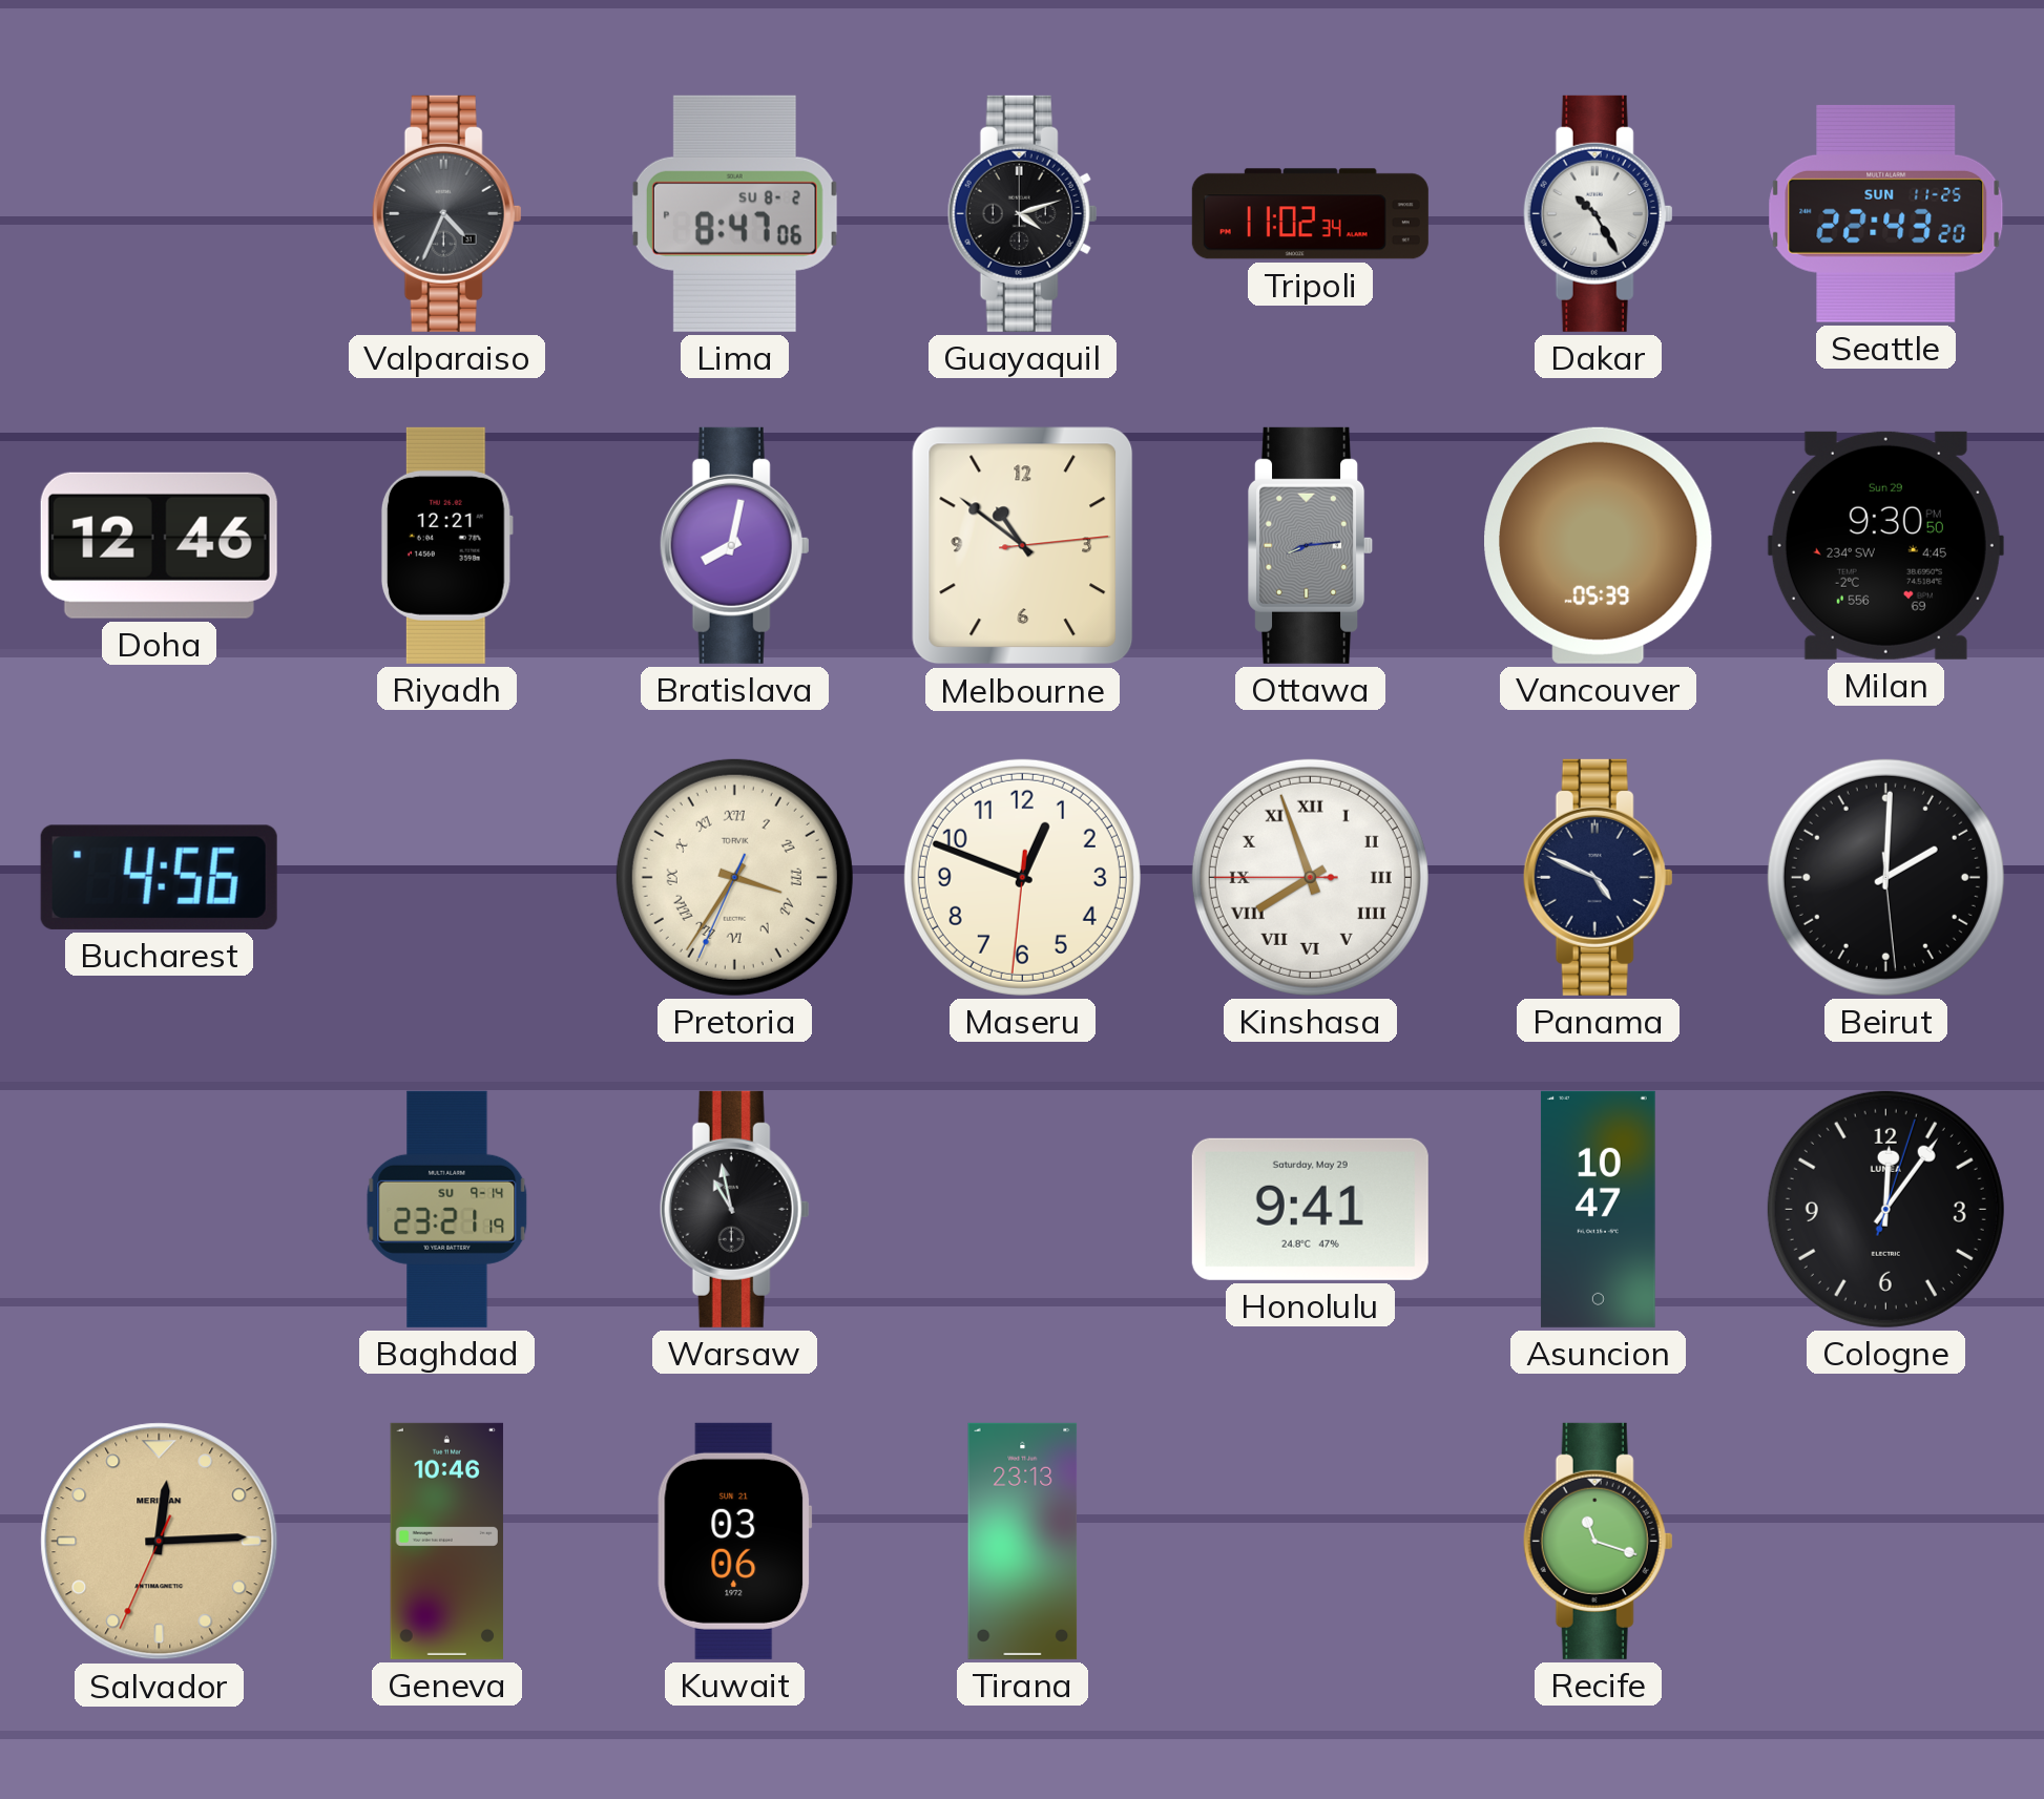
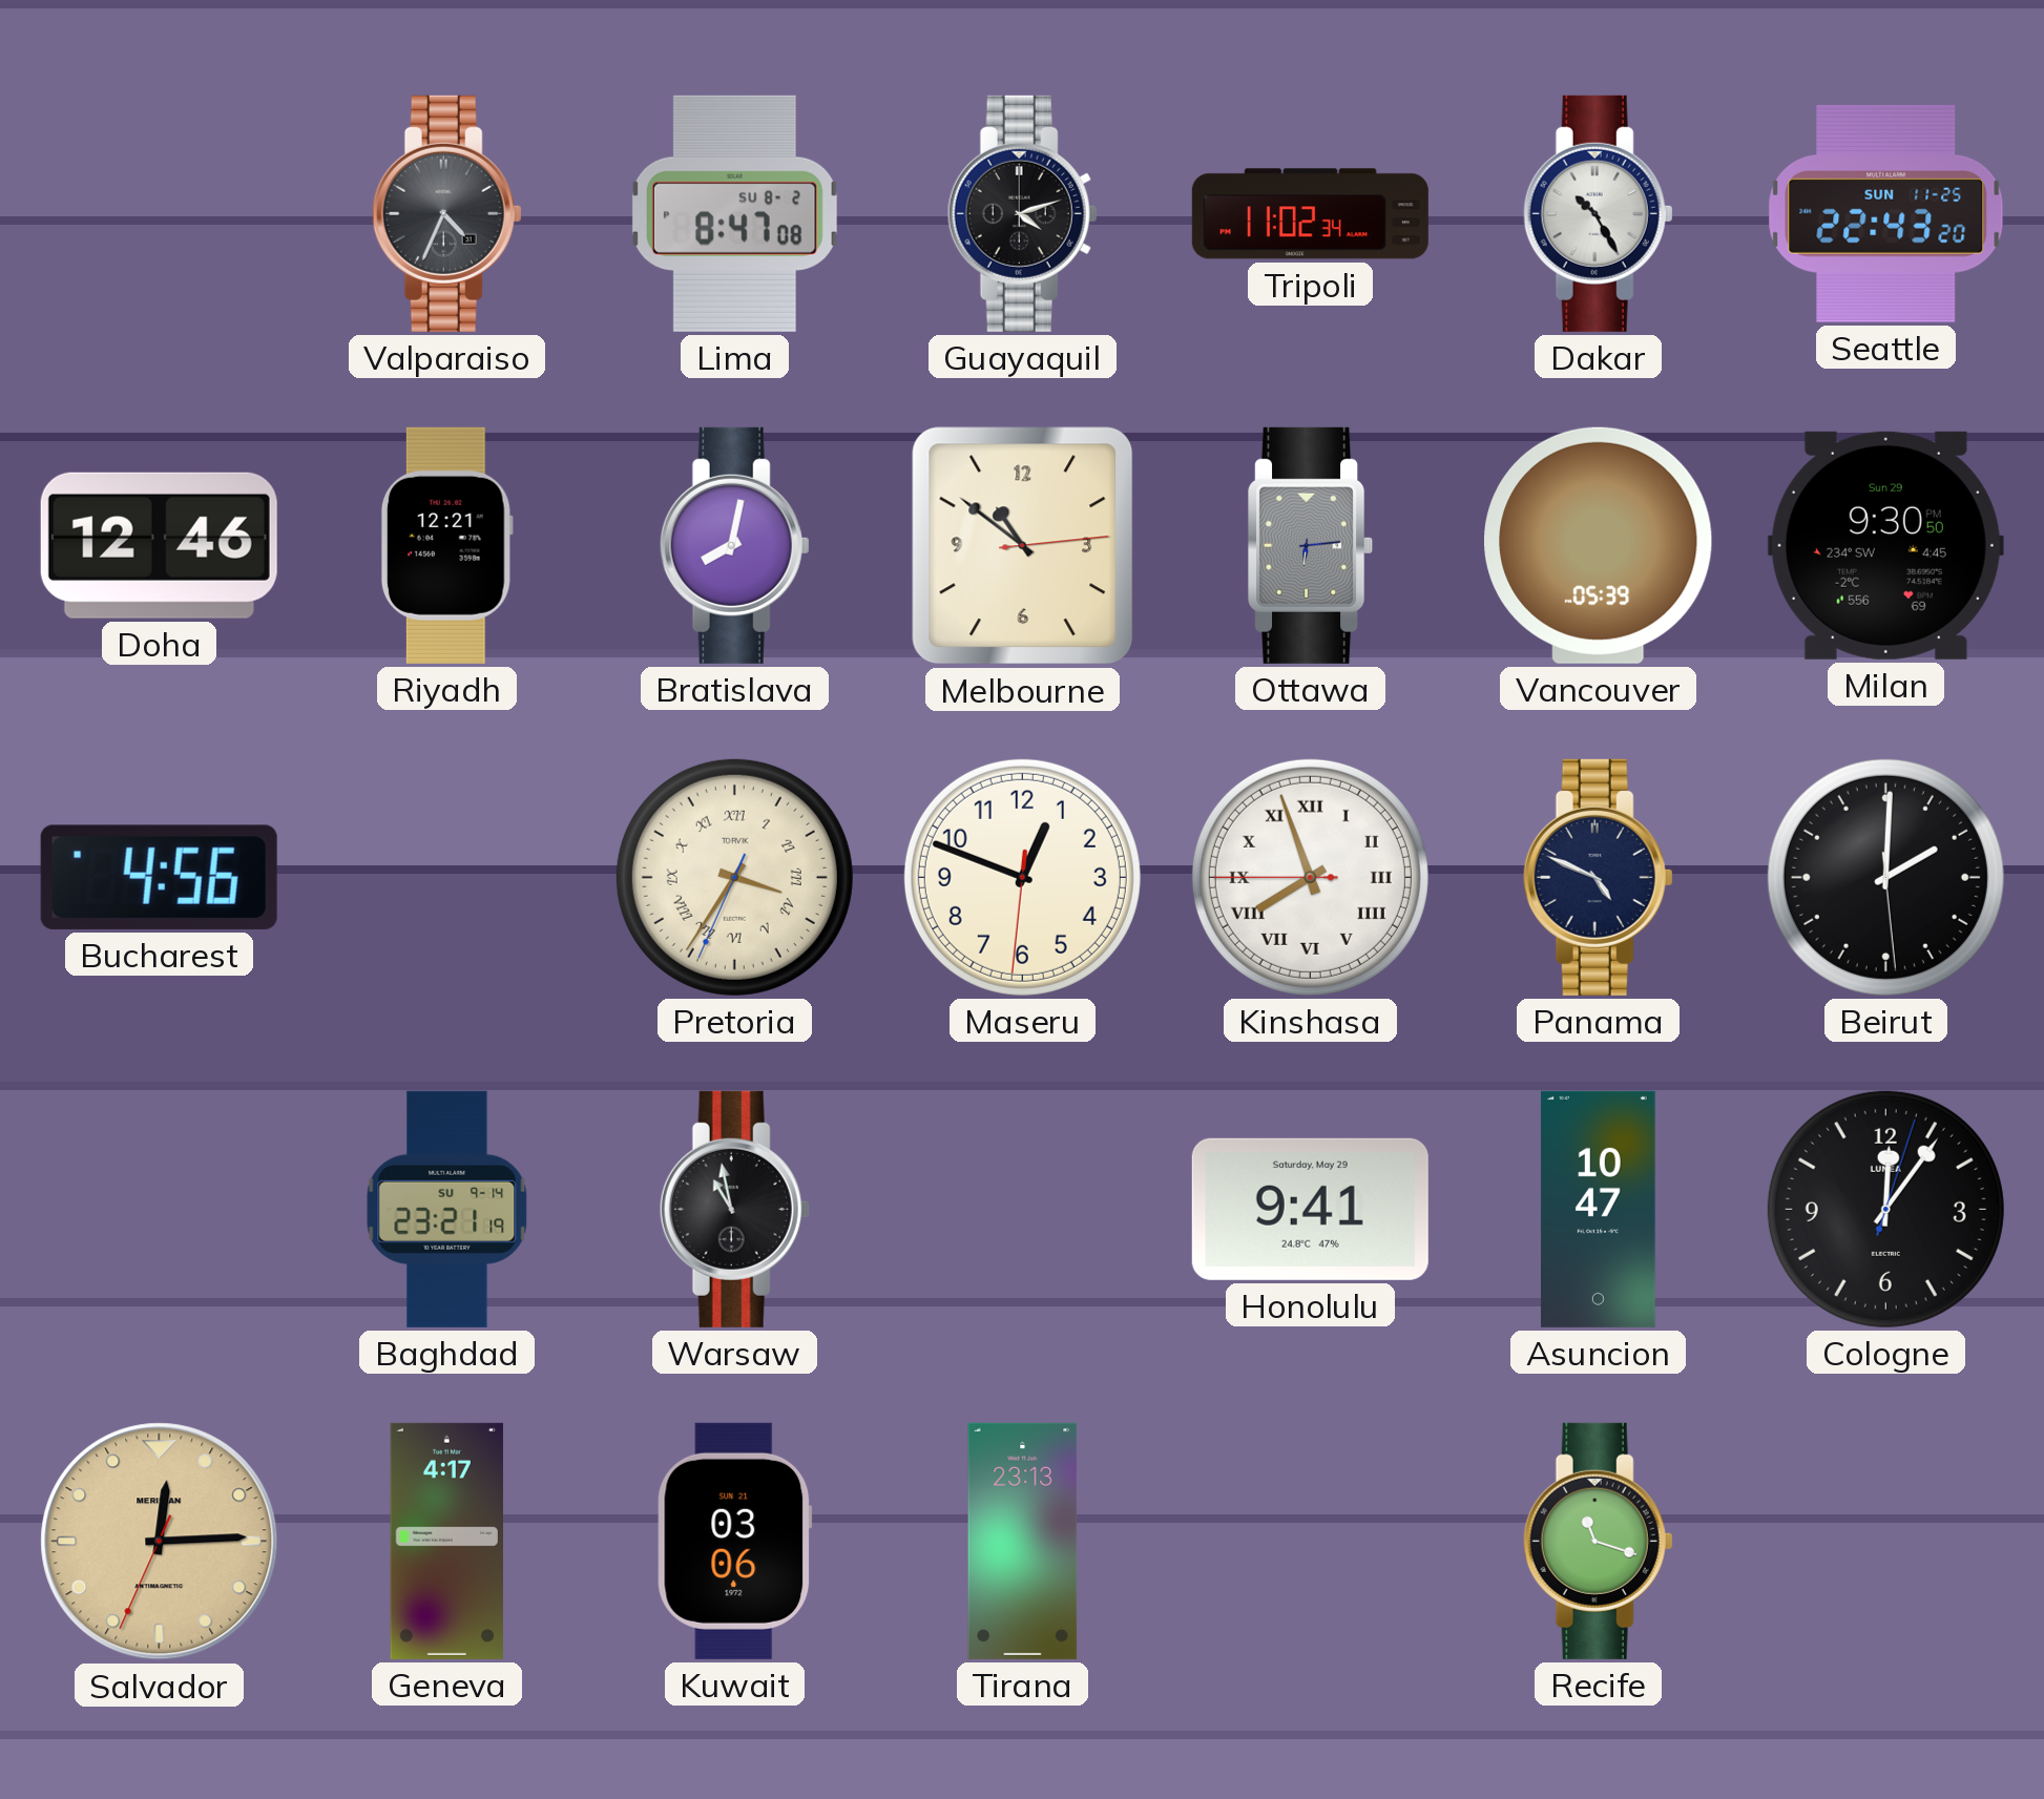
Lima: 8:47:06 PM -> 8:47:08 PM (734, 213)
Ottawa: 8:14 -> 6:14 (1311, 545)
Geneva: 10:46 -> 4:17 (446, 1541)
